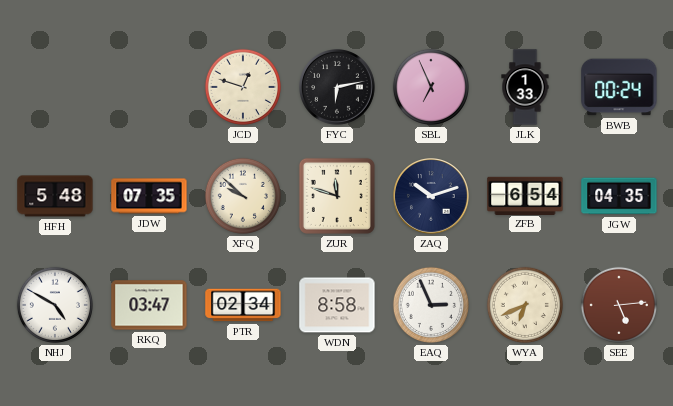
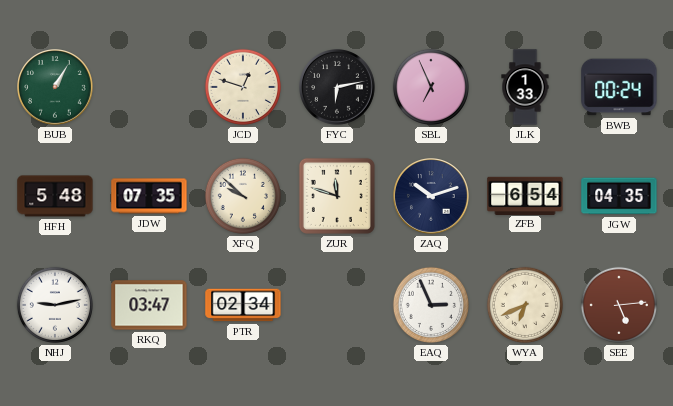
BUB: none -> 1:05 (56, 88)
NHJ: 4:50 -> 9:13 (55, 305)
WDN: 8:58 -> none (337, 305)
